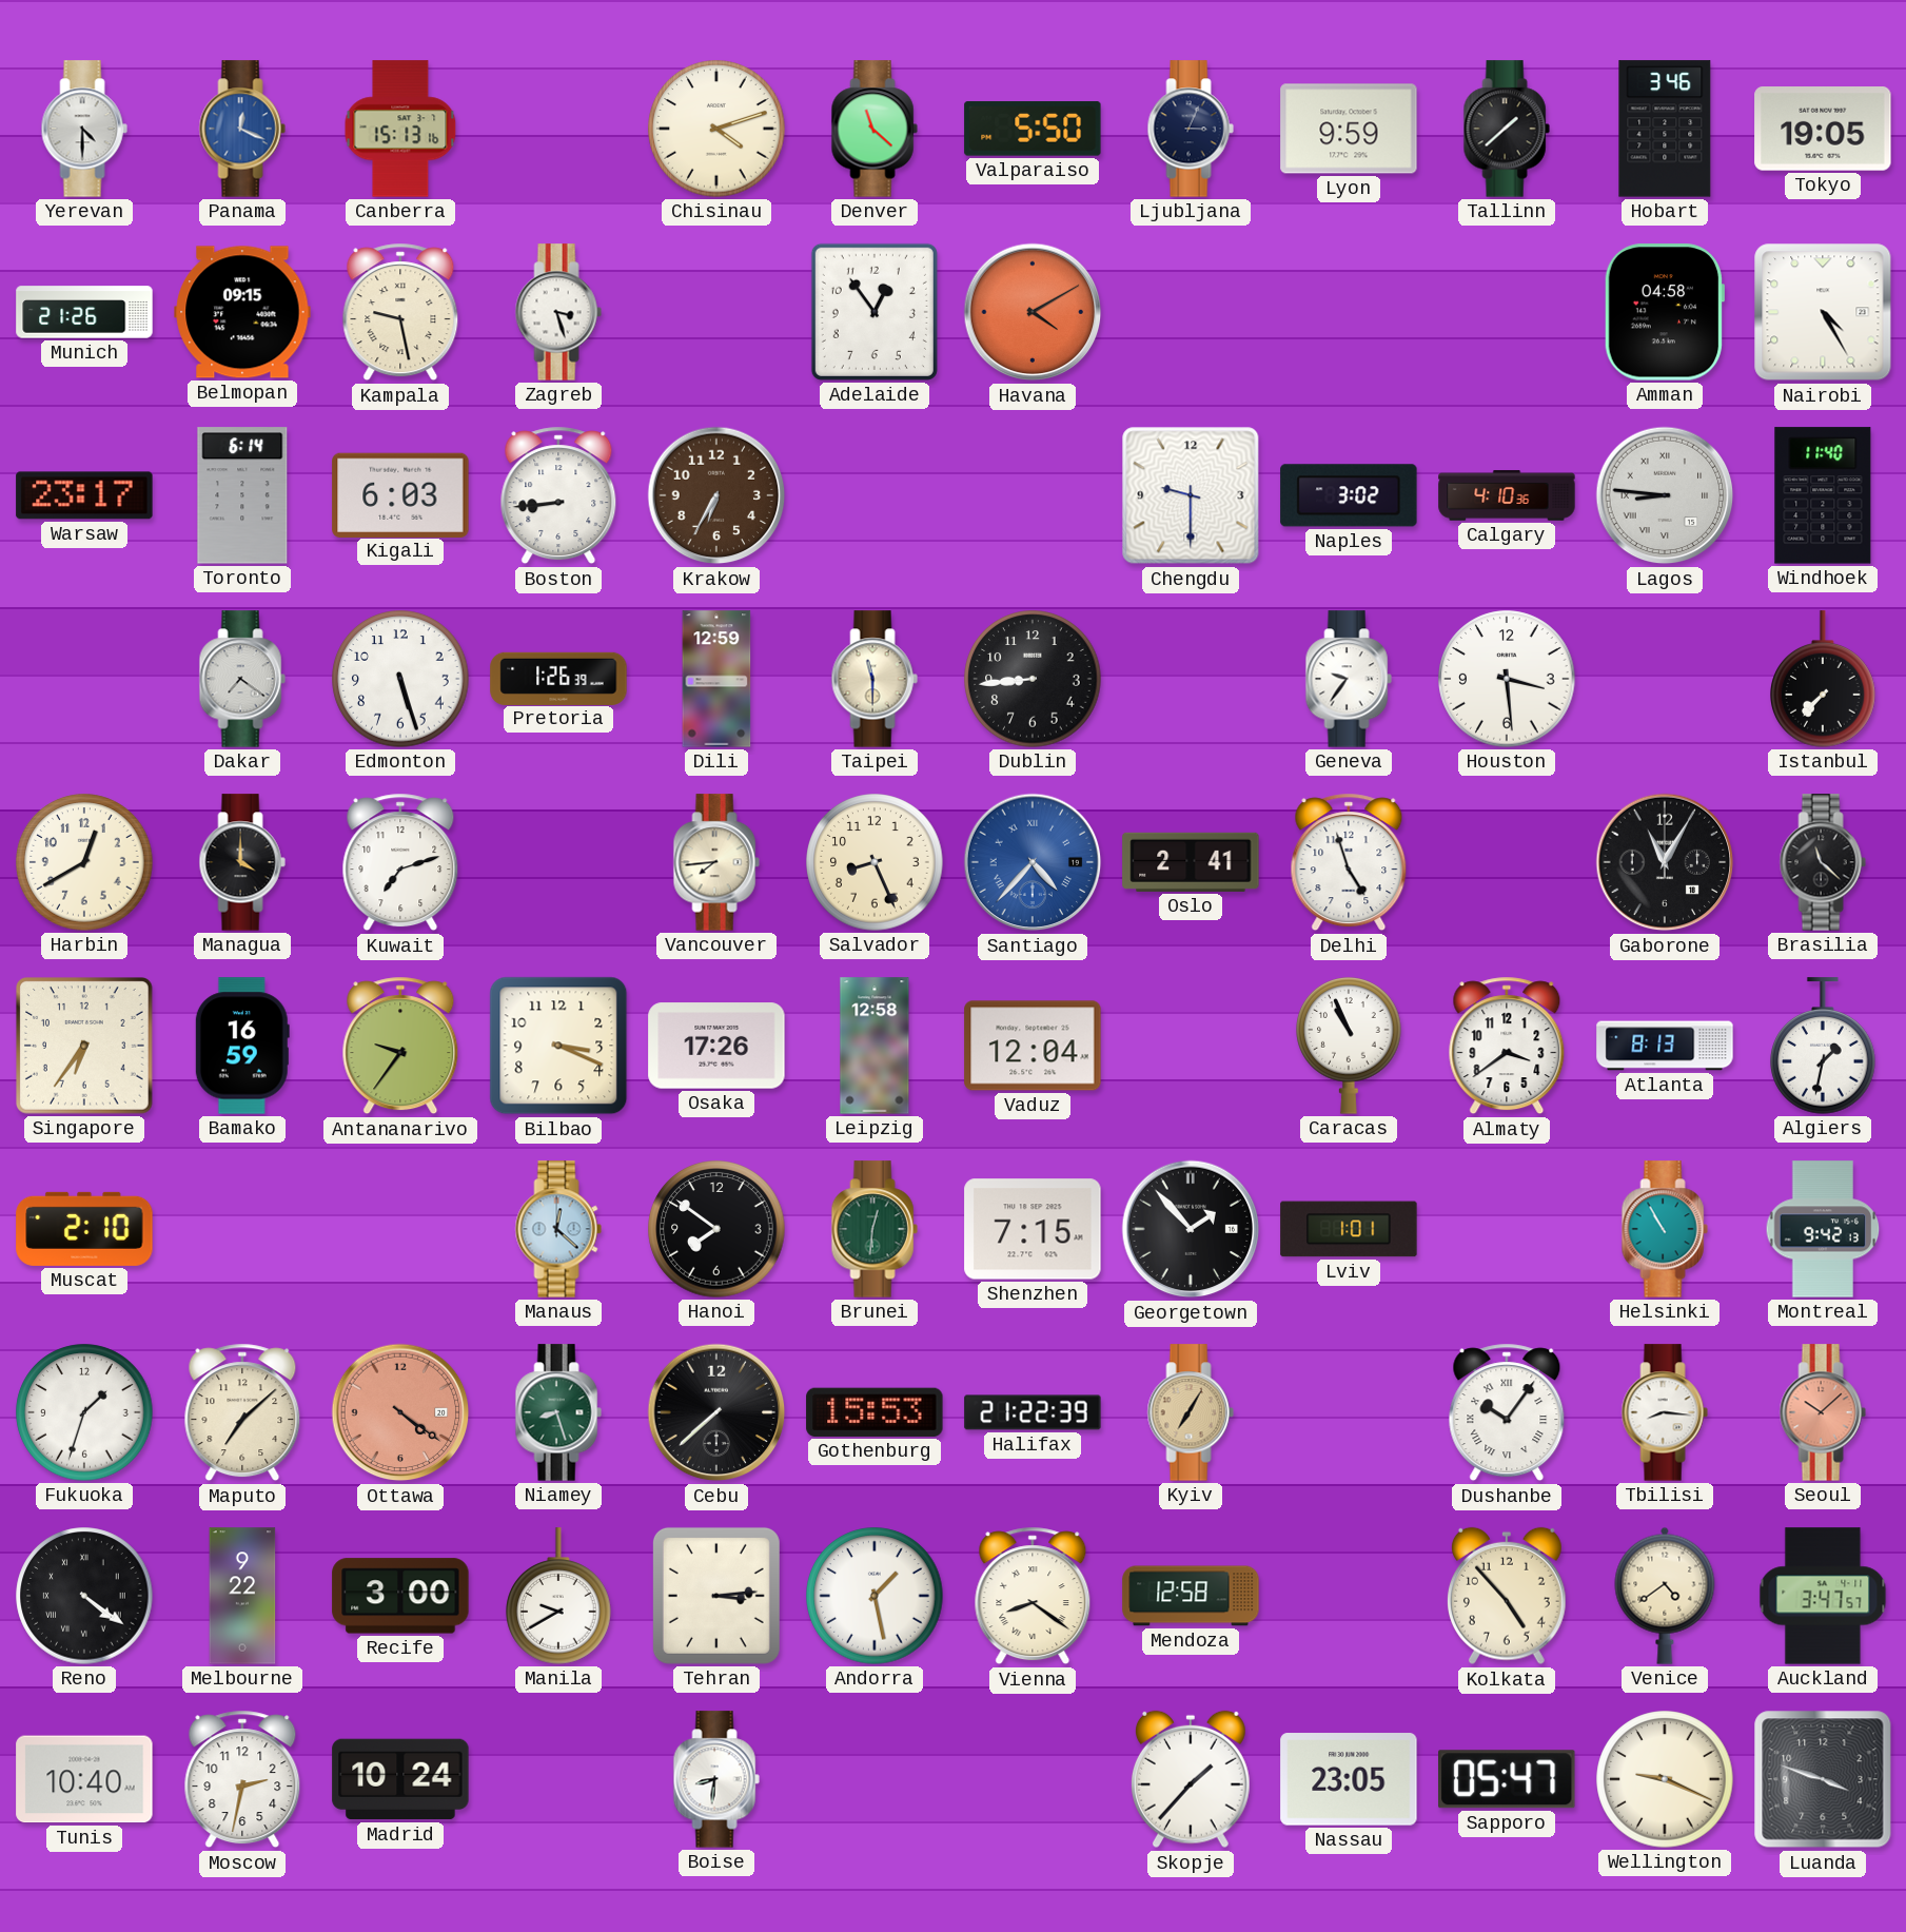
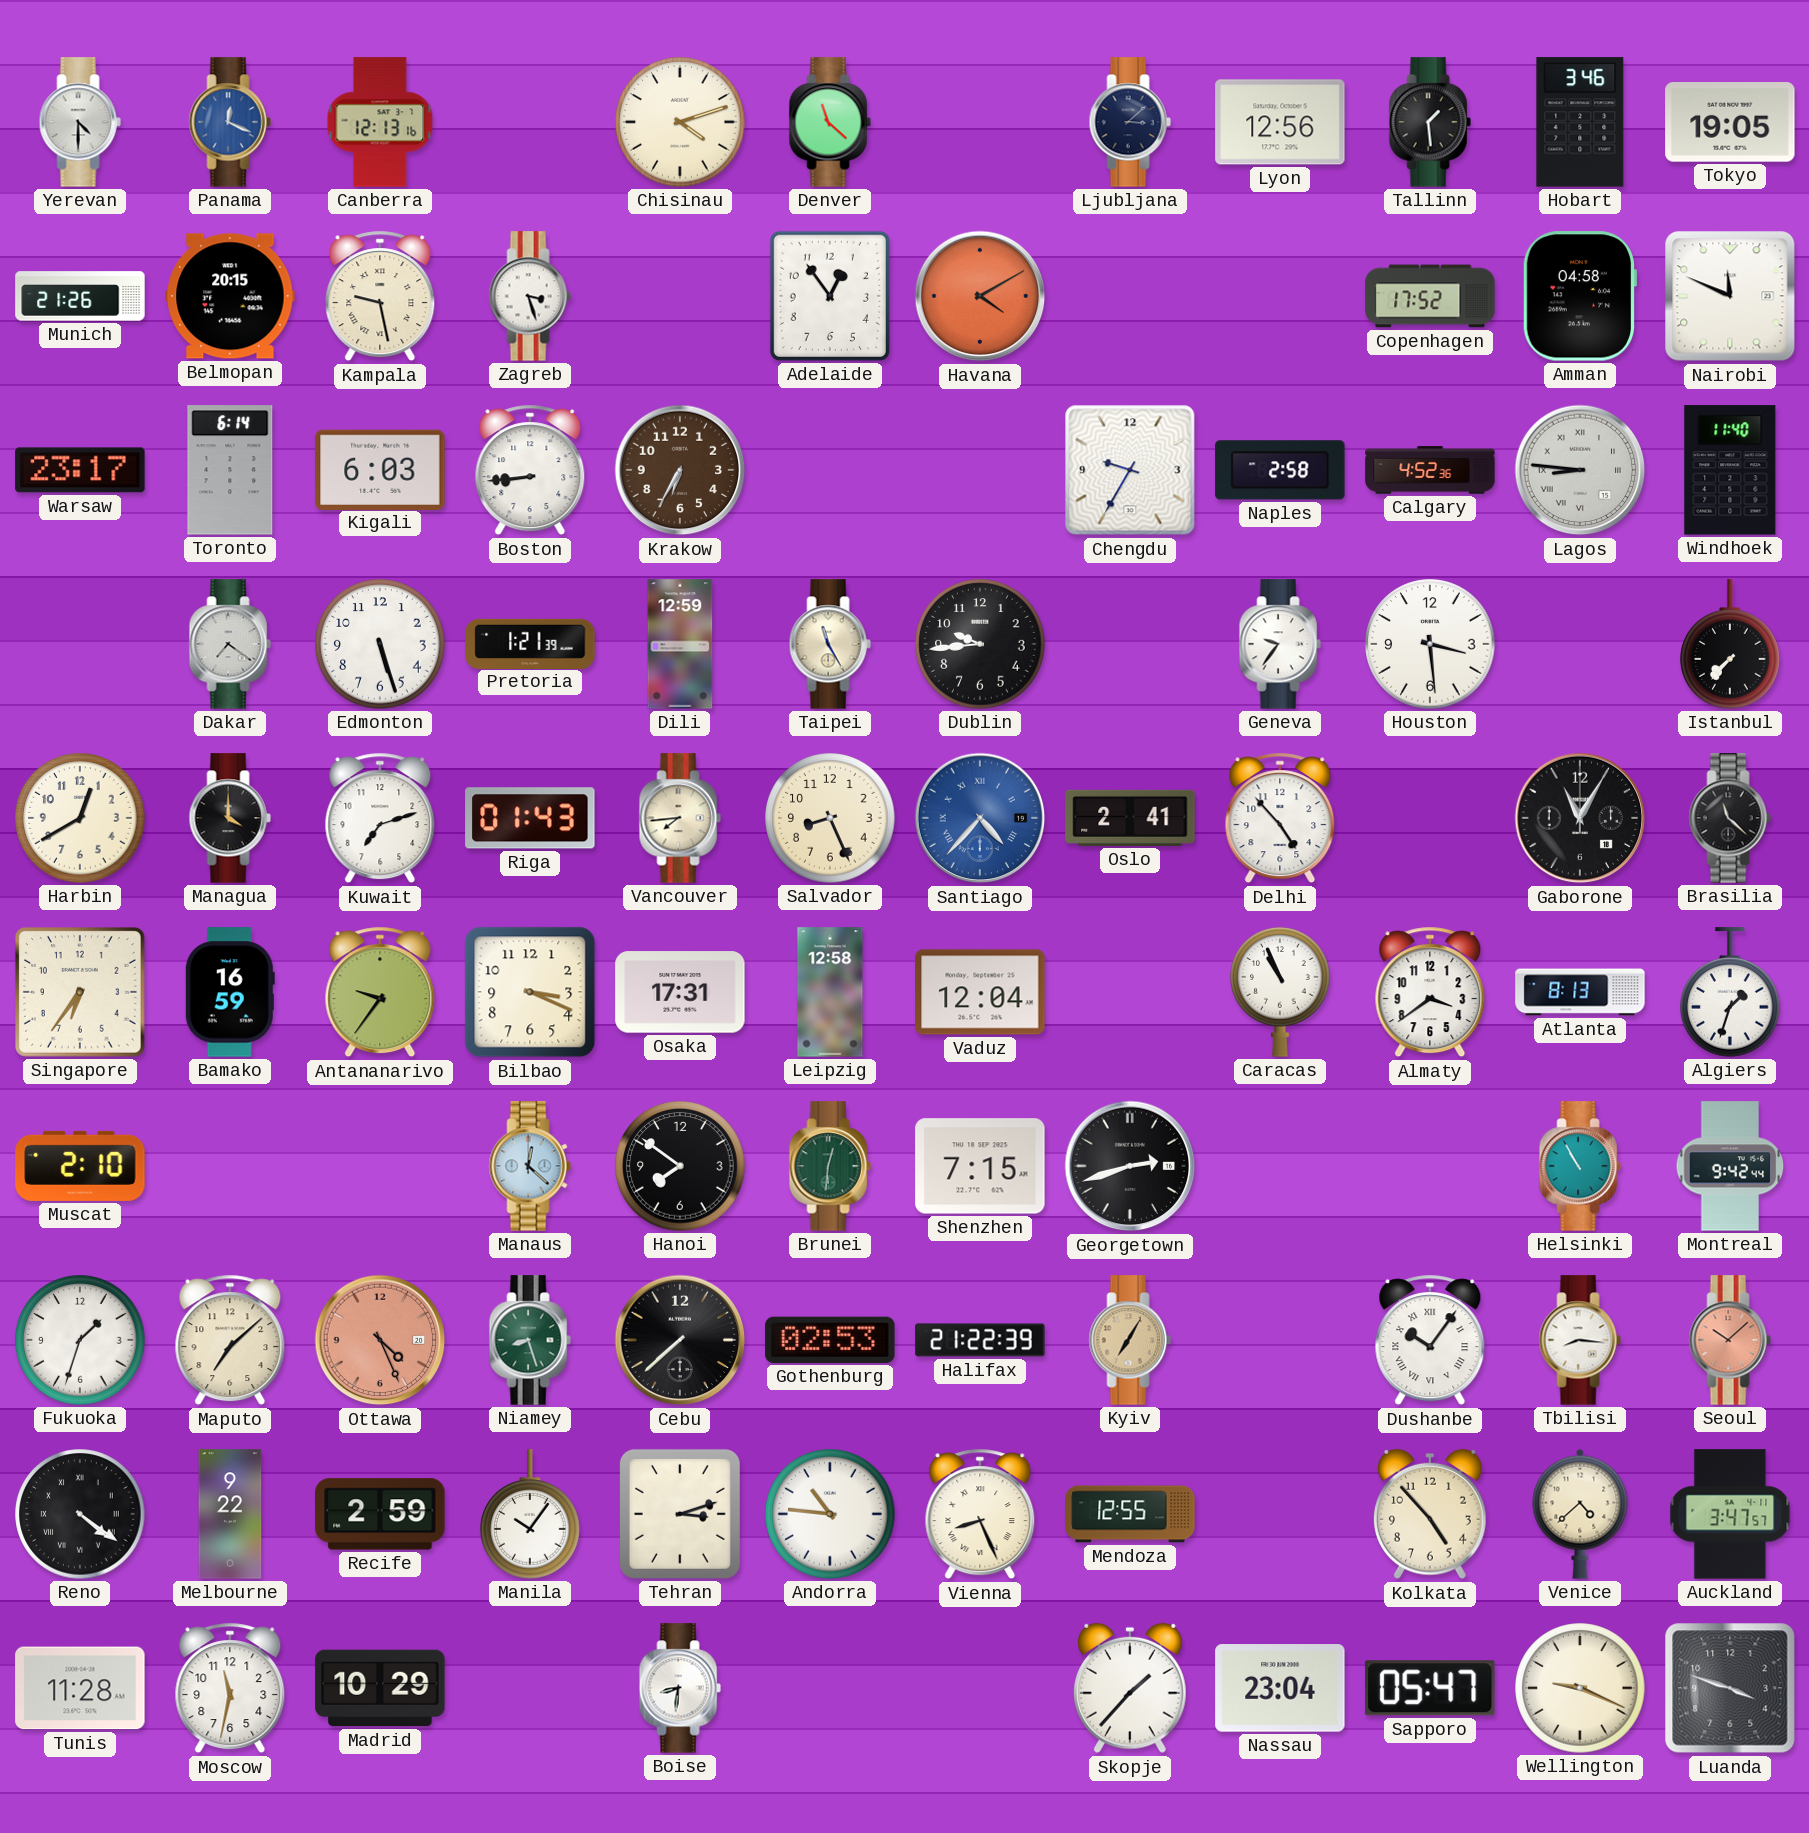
Canberra: 15:13 -> 12:13 (380, 122)
Valparaiso: 5:50 -> none (1033, 129)
Ljubljana: 3:04 -> 3:08 (1130, 122)
Lyon: 9:59 -> 12:56 (1280, 122)
Tallinn: 1:38 -> 1:29 (1430, 122)
Belmopan: 09:15 -> 20:15 (230, 296)
Copenhagen: none -> 17:52 (1430, 296)
Nairobi: 4:25 -> 11:49 (1730, 296)
Chengdu: 9:30 -> 9:35 (1130, 470)
Naples: 3:02 -> 2:58 (1280, 470)
Calgary: 4:10 -> 4:52 (1430, 470)
Pretoria: 1:26 -> 1:21 (530, 643)
Taipei: 11:30 -> 11:25 (830, 644)
Dublin: 8:44 -> 9:44 (980, 644)
Riga: none -> 01:43 (530, 818)
Delhi: 4:57 -> 4:53 (1280, 818)
Osaka: 17:26 -> 17:31 (680, 992)
Algiers: 1:32 -> 1:33 (1730, 992)
Georgetown: 1:53 -> 2:42 (1130, 1166)
Lviv: 1:01 -> none (1349, 1229)
Montreal: 9:42:13 -> 9:42:44 (1730, 1166)
Ottawa: 4:21 -> 4:26 (380, 1340)
Gothenburg: 15:53 -> 02:53 (830, 1340)
Recife: 3:00 -> 2:59 (380, 1514)
Manila: 9:40 -> 10:06 (530, 1514)
Tehran: 3:14 -> 3:12 (680, 1514)
Andorra: 1:28 -> 10:46 (830, 1514)
Vienna: 8:21 -> 8:26 (980, 1514)
Mendoza: 12:58 -> 12:55 (1130, 1514)
Venice: 4:39 -> 4:38 (1580, 1514)
Tunis: 10:40 -> 11:28 (80, 1688)
Moscow: 2:32 -> 11:32 (230, 1688)
Madrid: 10:24 -> 10:29 (380, 1688)
Nassau: 23:05 -> 23:04 (1280, 1688)
